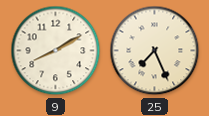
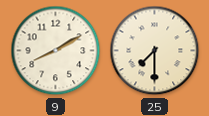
25: 7:26 -> 7:30 (155, 51)
